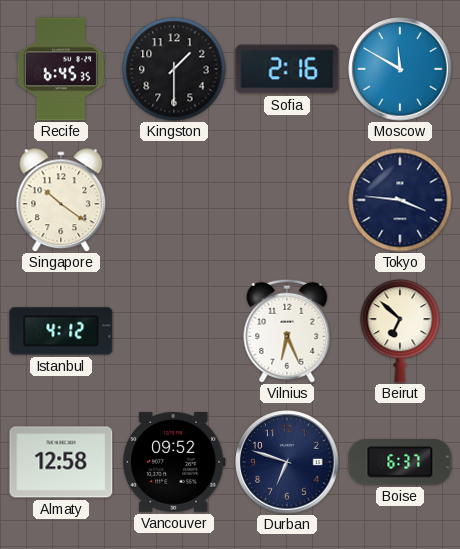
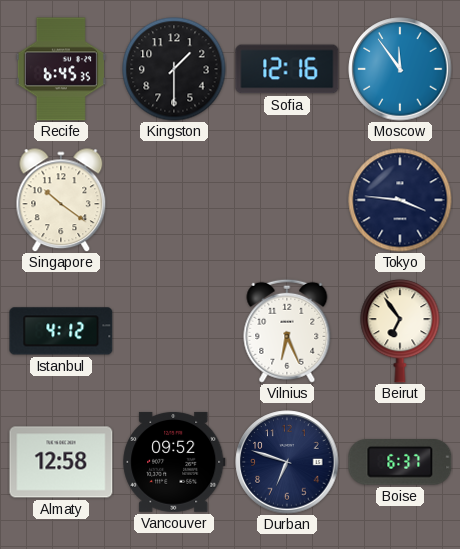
Sofia: 2:16 -> 12:16 (287, 69)
Moscow: 11:50 -> 11:54 (400, 69)
Beirut: 6:52 -> 6:54 (400, 331)
